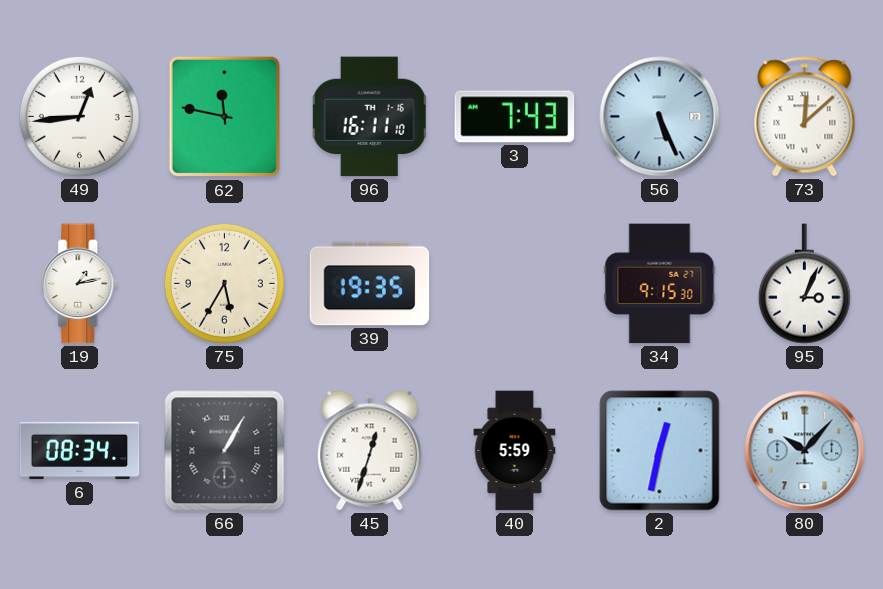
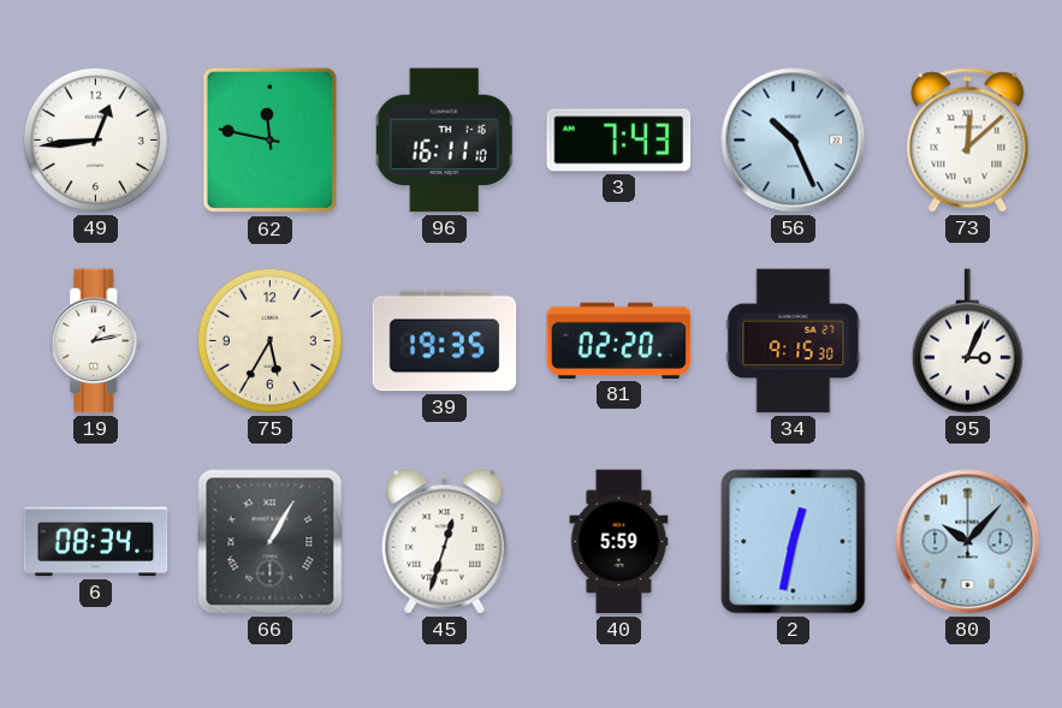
56: 5:26 -> 10:26 (794, 141)
81: none -> 02:20 (619, 340)
